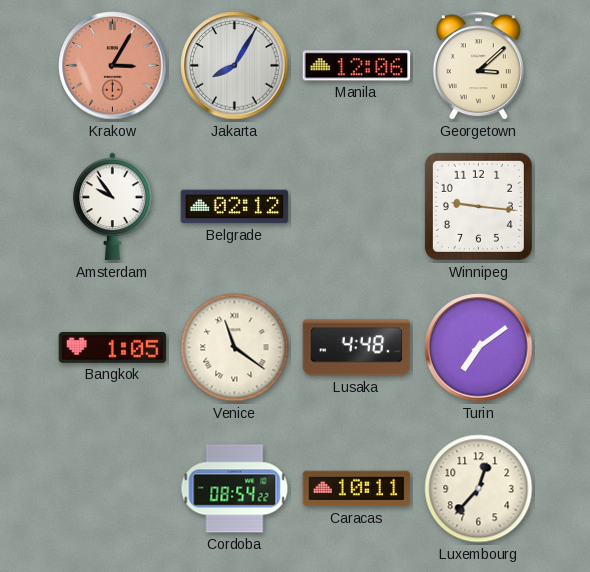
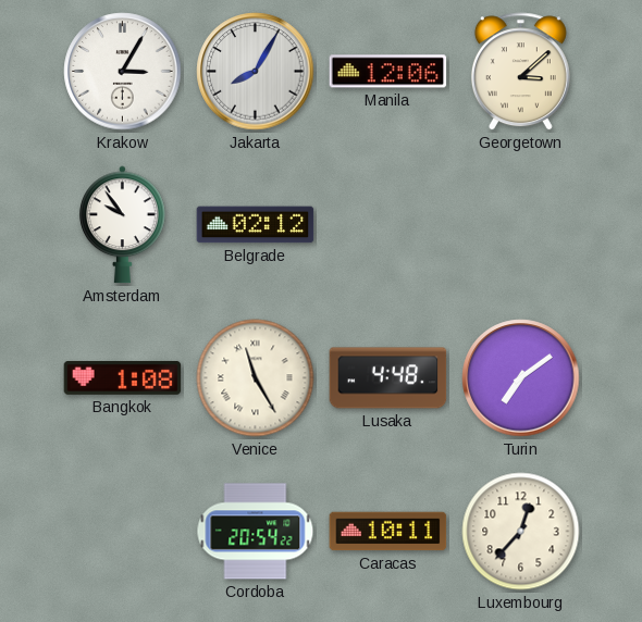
Krakow dial: salmon -> white (123, 72)
Winnipeg: 9:16 -> none (478, 206)
Bangkok: 1:05 -> 1:08 (123, 377)
Venice: 11:21 -> 11:25 (256, 378)
Cordoba: 08:54 -> 20:54 (256, 532)
